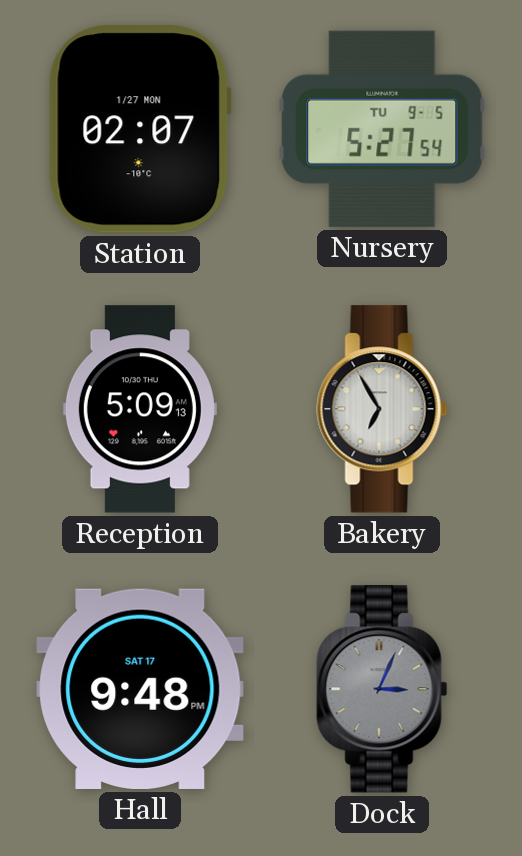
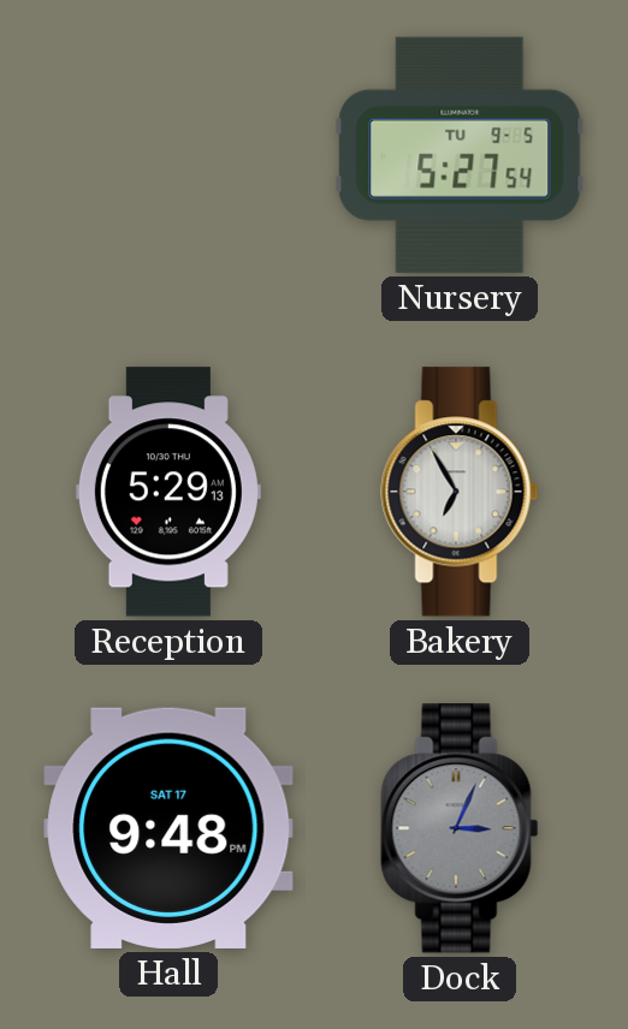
Station: 02:07 -> none (140, 129)
Reception: 5:09 -> 5:29 (168, 492)
